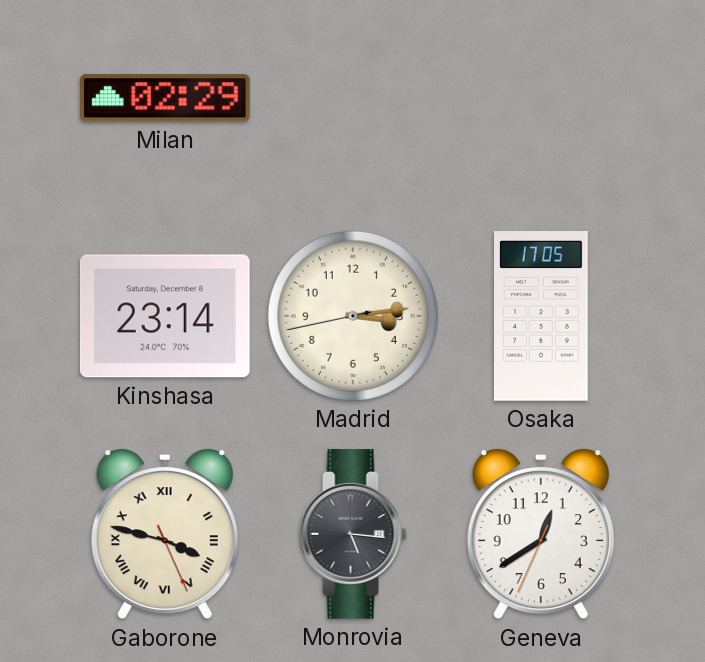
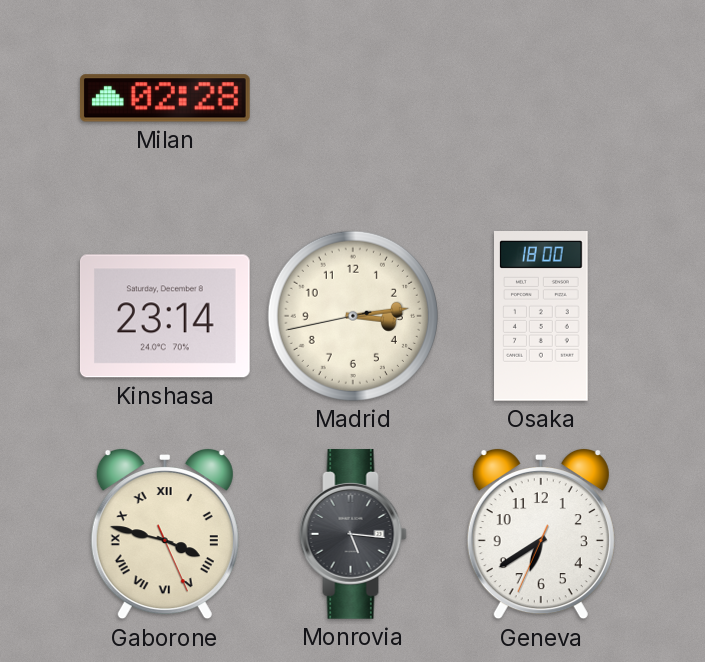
Milan: 02:29 -> 02:28 (165, 98)
Osaka: 17:05 -> 18:00 (542, 317)
Geneva: 12:39 -> 6:39 (541, 534)
